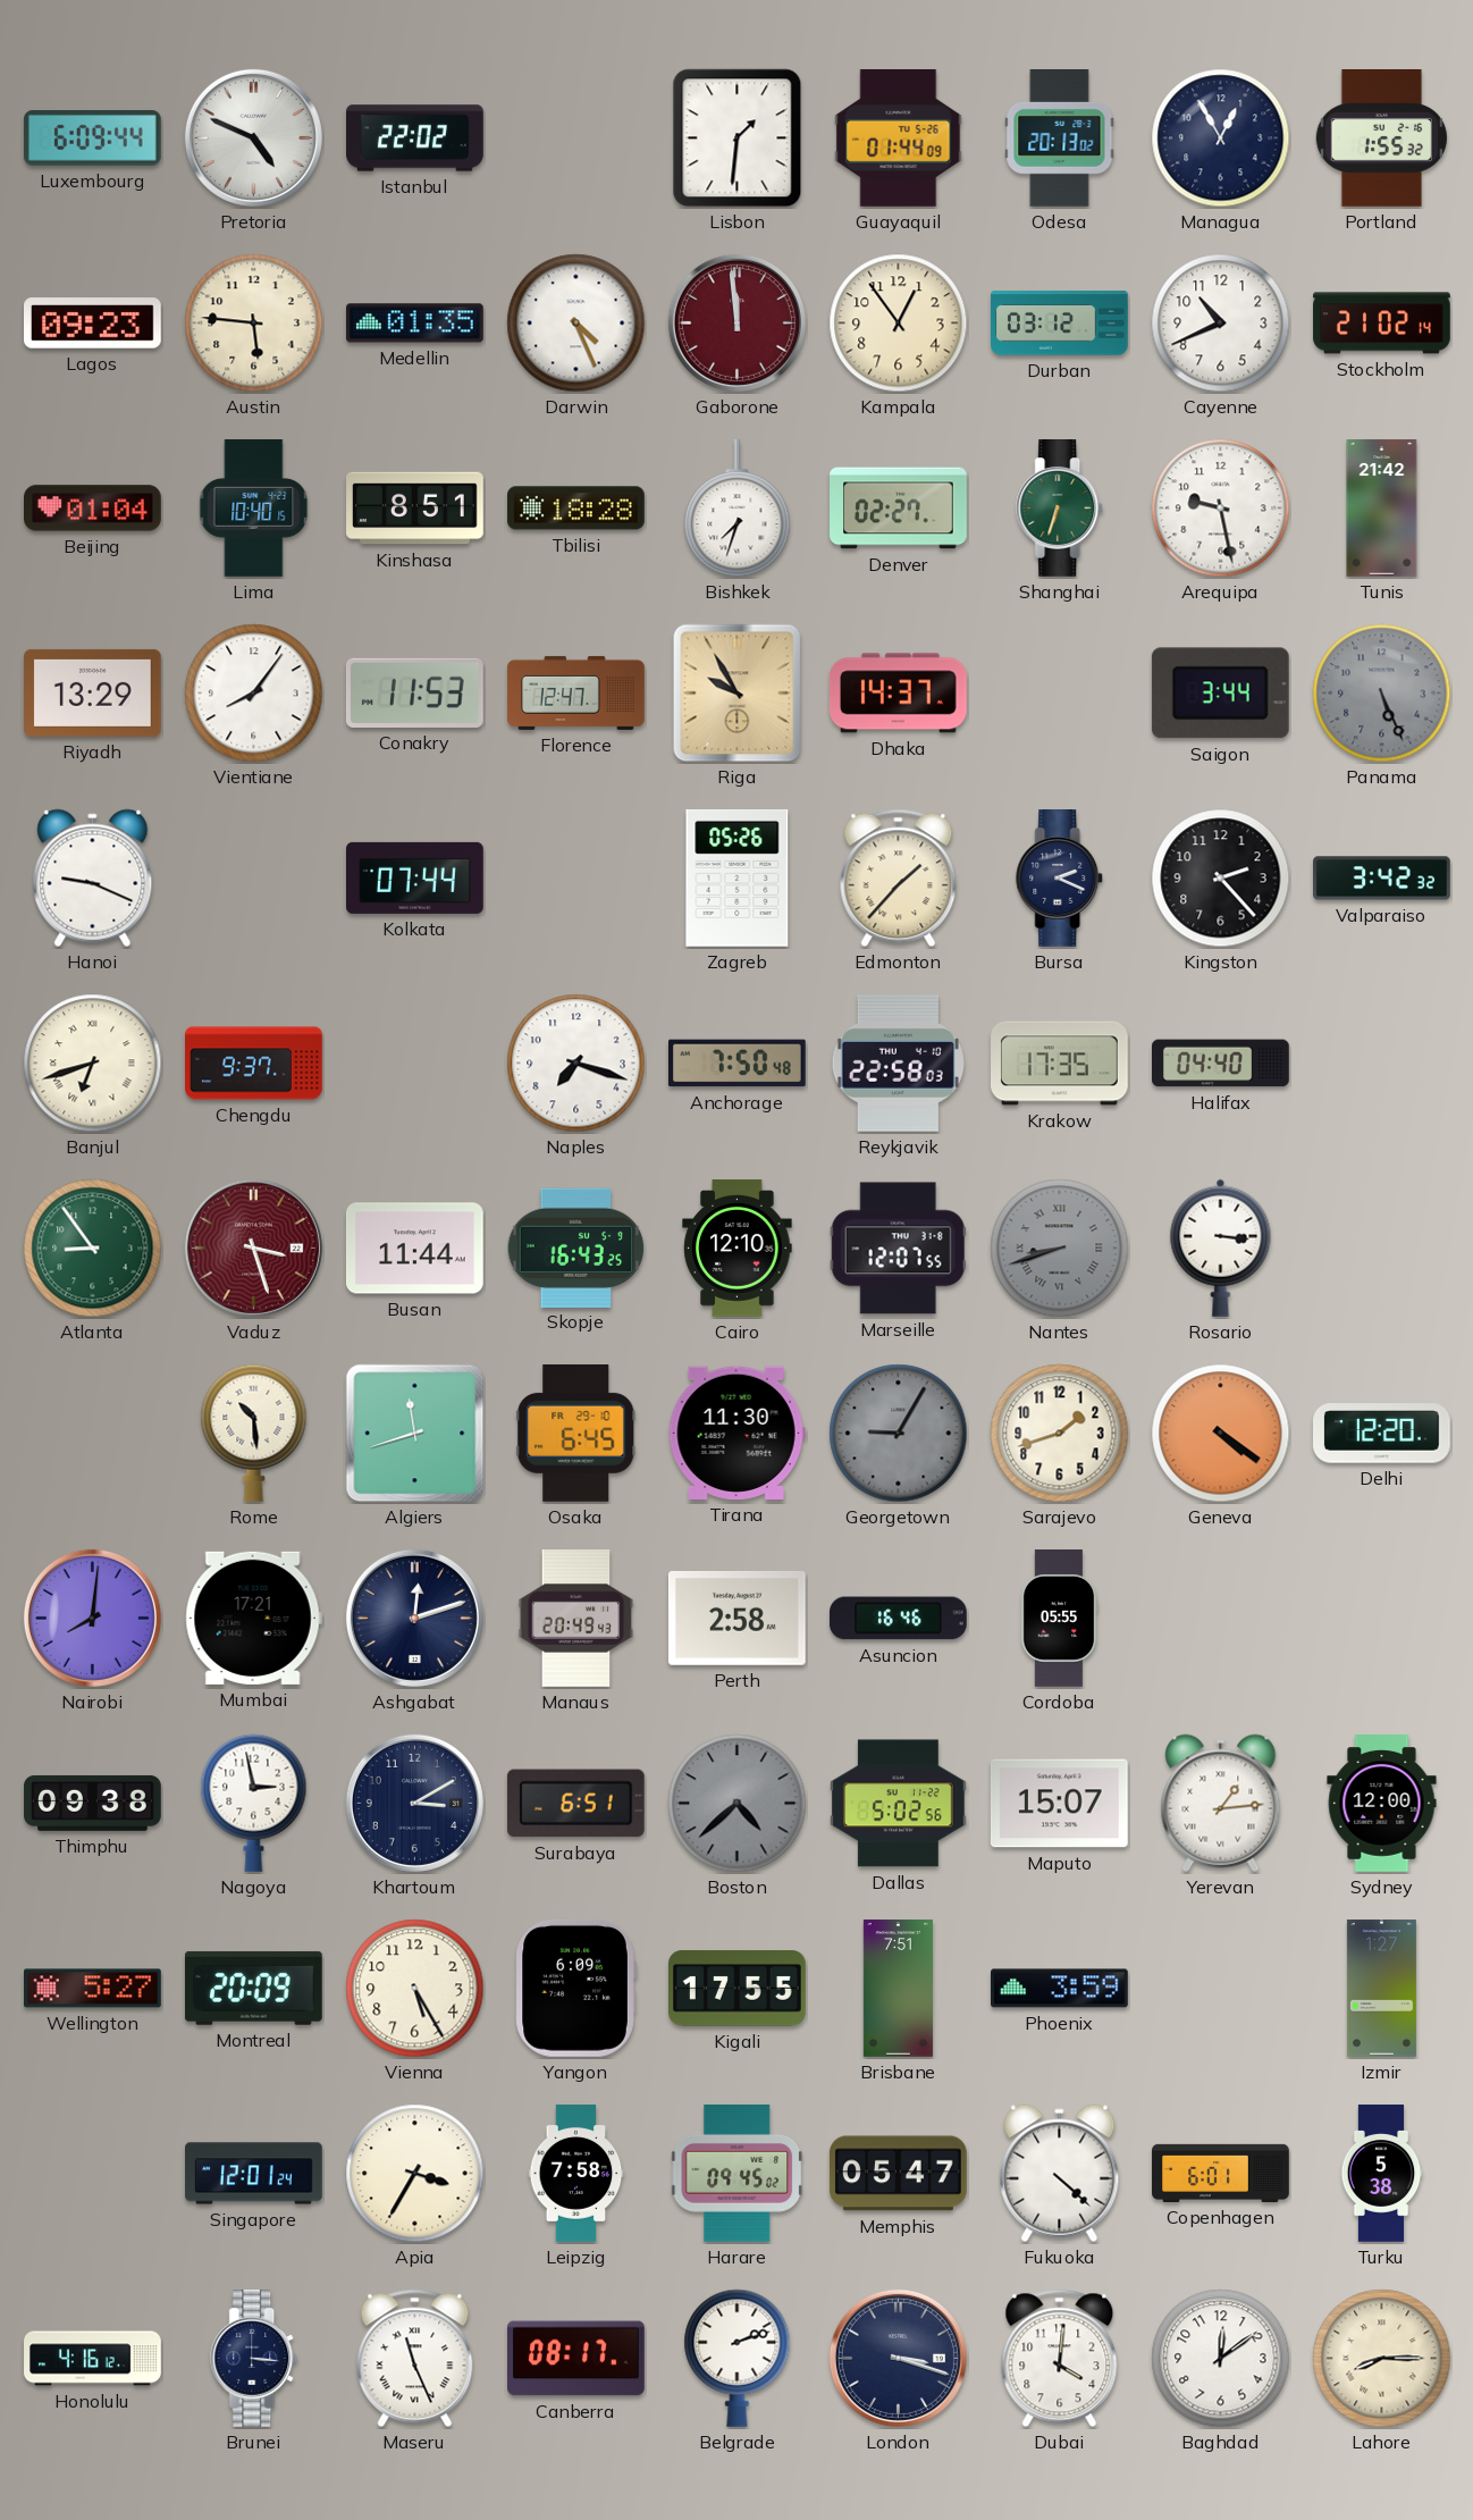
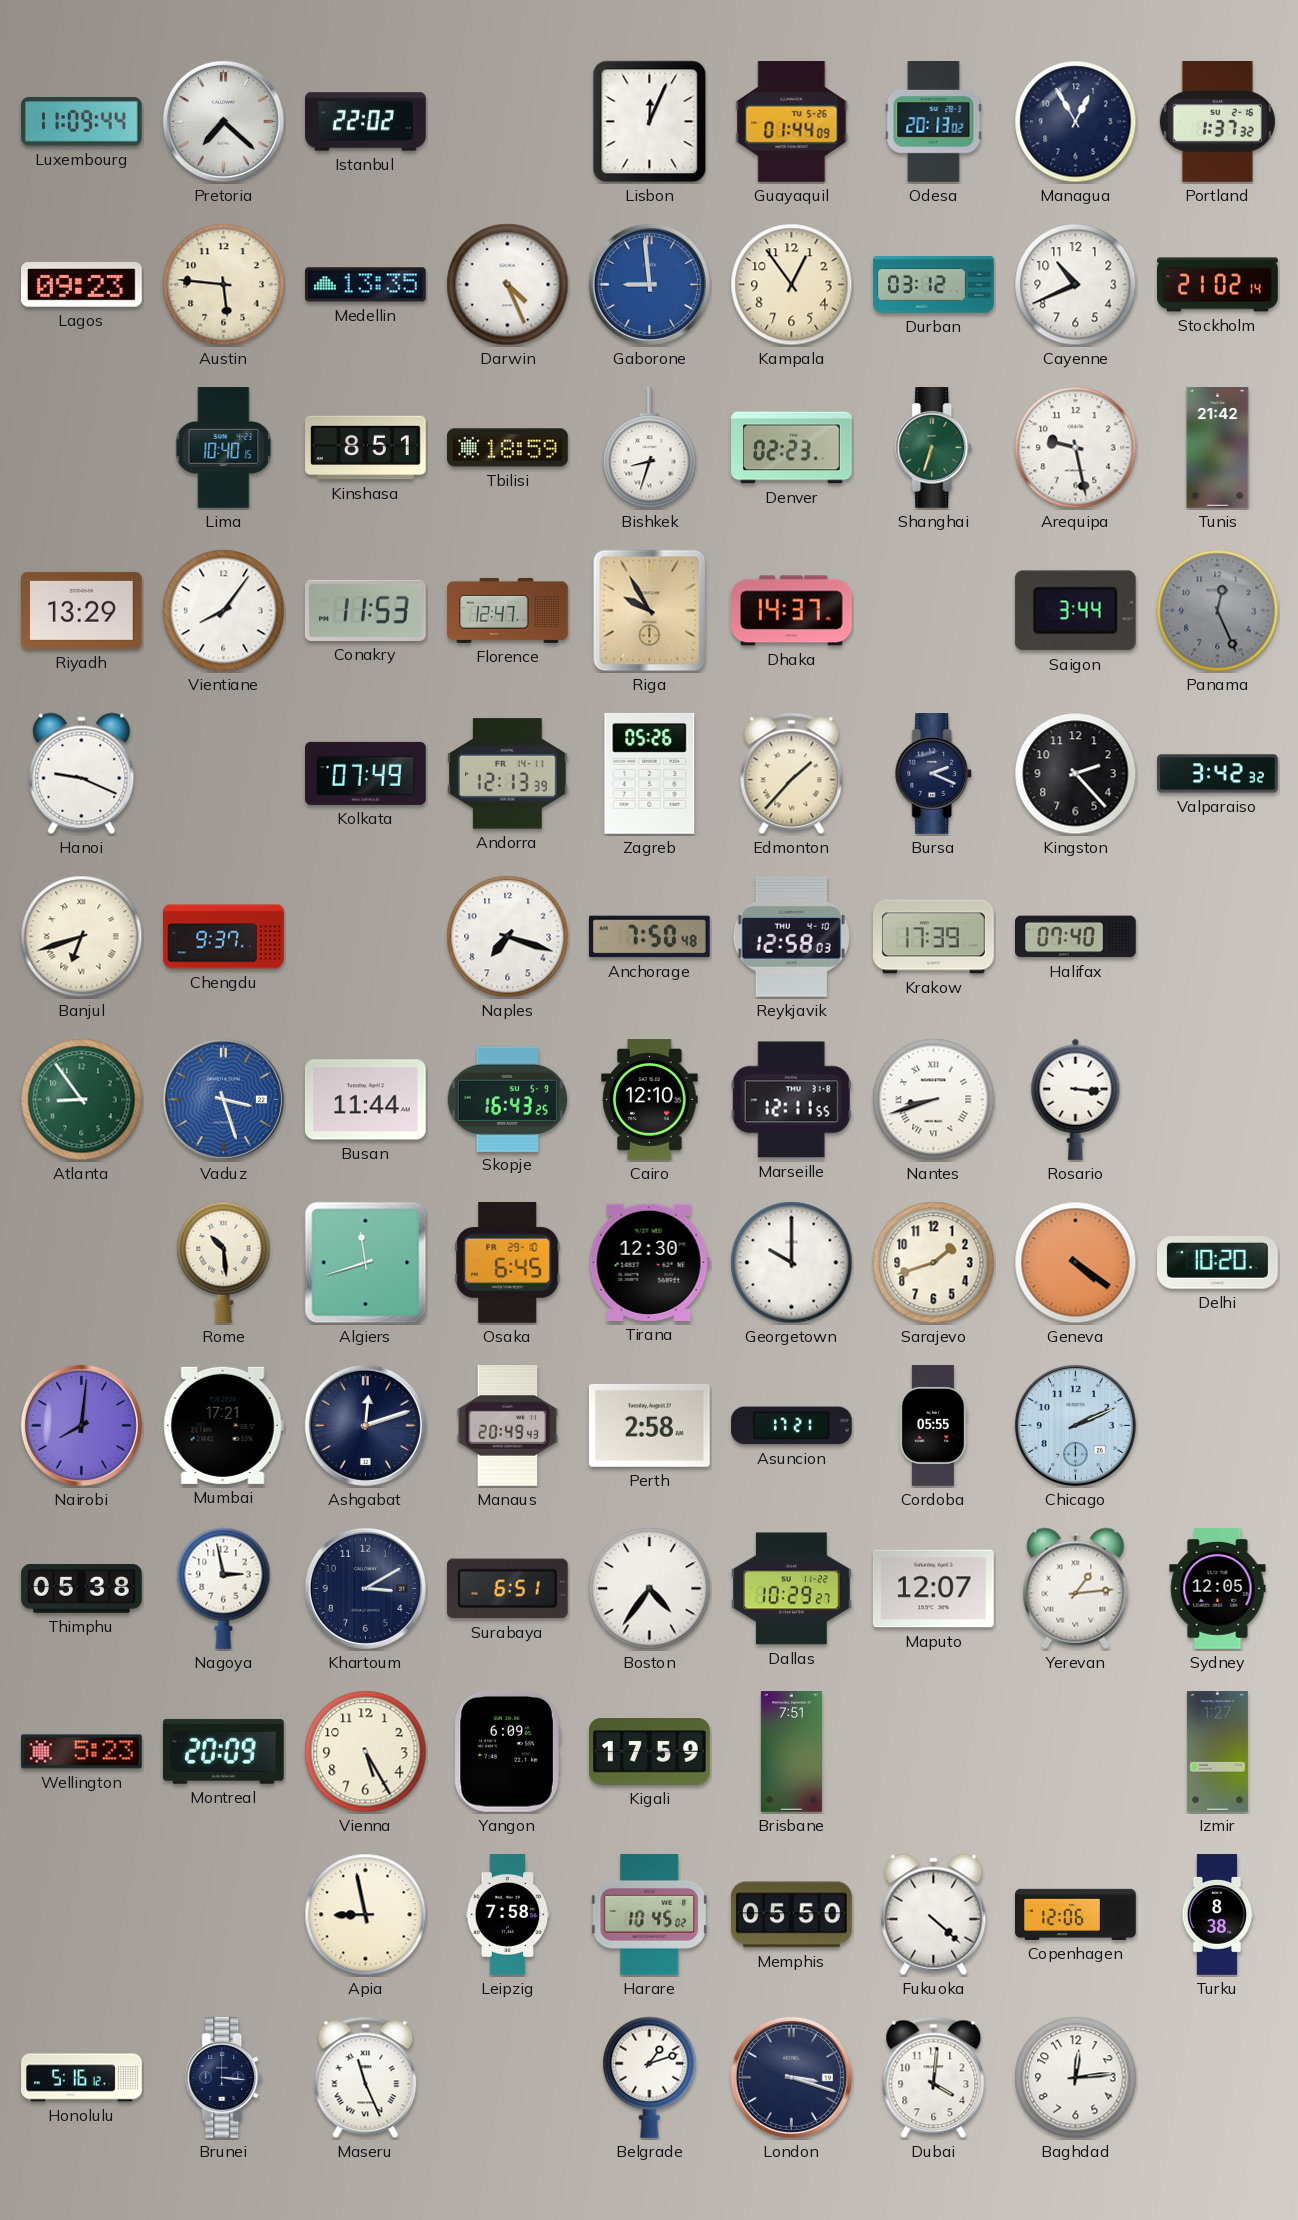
Luxembourg: 6:09 -> 11:09 (81, 122)
Pretoria: 4:49 -> 7:22 (223, 121)
Lisbon: 1:31 -> 12:04 (650, 122)
Portland: 1:55 -> 1:37 (1217, 122)
Medellin: 01:35 -> 13:35 (366, 285)
Gaborone: 11:59 -> 8:59 (649, 284)
Gaborone dial: burgundy -> blue (649, 284)
Beijing: 01:04 -> none (93, 509)
Tbilisi: 18:28 -> 18:59 (508, 448)
Bishkek: 7:33 -> 8:33 (650, 449)
Denver: 02:27 -> 02:23 (792, 448)
Panama: 5:26 -> 12:26 (1218, 611)
Kolkata: 07:44 -> 07:49 (366, 773)
Andorra: none -> 12:13 (508, 774)
Reykjavik: 22:58 -> 12:58 (791, 936)
Krakow: 17:35 -> 17:39 (934, 937)
Halifax: 04:40 -> 07:40 (1076, 937)
Vaduz dial: burgundy -> blue (223, 1099)
Marseille: 12:07 -> 12:11 (791, 1100)
Nantes dial: grey -> white (934, 1100)
Tirana: 11:30 -> 12:30 (649, 1262)
Georgetown: 9:05 -> 10:00 (792, 1263)
Georgetown dial: grey -> white (792, 1263)
Delhi: 12:20 -> 10:20 (1218, 1263)
Asuncion: 16:46 -> 17:21 (792, 1426)
Chicago: none -> 2:11 (1075, 1425)
Thimphu: 09:38 -> 05:38 (82, 1588)
Boston: 4:38 -> 4:36 (650, 1589)
Boston dial: grey -> white (650, 1589)
Dallas: 5:02 -> 10:29 (792, 1589)
Maputo: 15:07 -> 12:07 (934, 1589)
Sydney: 12:00 -> 12:05 (1218, 1589)
Wellington: 5:27 -> 5:23 (82, 1752)
Kigali: 17:55 -> 17:59 (650, 1752)
Phoenix: 3:59 -> none (1060, 1989)
Singapore: 12:01 -> none (254, 2174)
Apia: 3:35 -> 8:58 (366, 1915)
Harare: 09:45 -> 10:45 (650, 1914)
Memphis: 05:47 -> 05:50 (791, 1915)
Copenhagen: 6:01 -> 12:06 (1076, 1914)
Turku: 5:38 -> 8:38 (1217, 1915)
Honolulu: 4:16 -> 5:16 (82, 2078)
Canberra: 08:17 -> none (576, 2359)
Belgrade: 2:12 -> 1:12 (650, 2077)
Baghdad: 12:09 -> 12:14 (1076, 2078)
Lahore: 8:15 -> none (1382, 2359)
